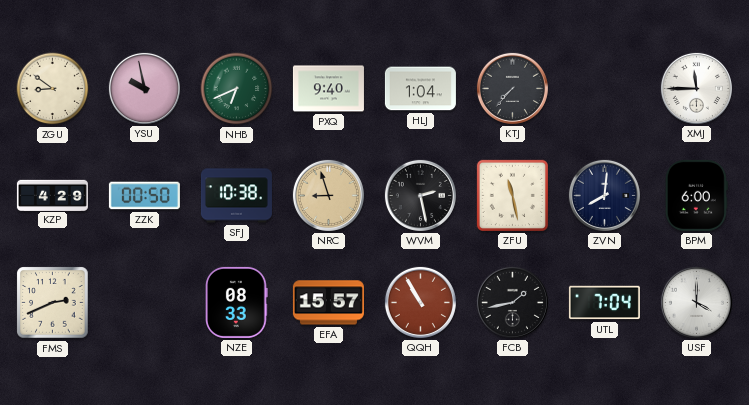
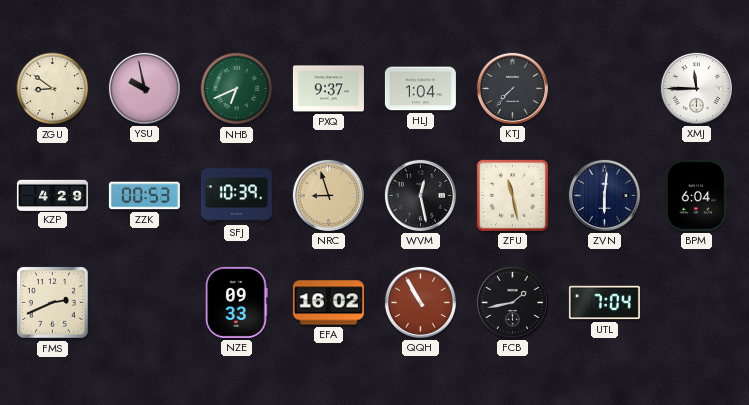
PXQ: 9:40 -> 9:37 (328, 89)
ZZK: 00:50 -> 00:53 (144, 196)
SFJ: 10:38 -> 10:39 (236, 196)
WVM: 2:28 -> 12:28 (420, 195)
ZVN: 8:01 -> 6:01 (604, 195)
BPM: 6:00 -> 6:04 (696, 195)
NZE: 08:33 -> 09:33 (237, 302)
EFA: 15:57 -> 16:02 (328, 303)
USF: 4:00 -> none (696, 302)
